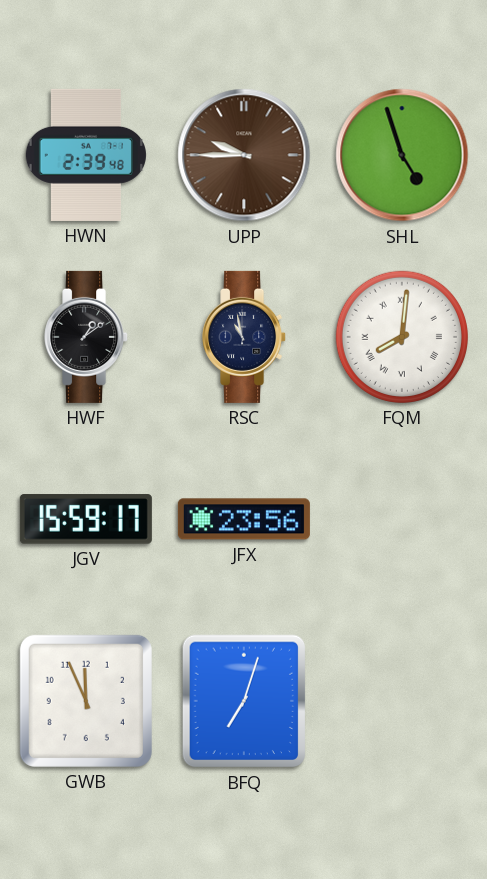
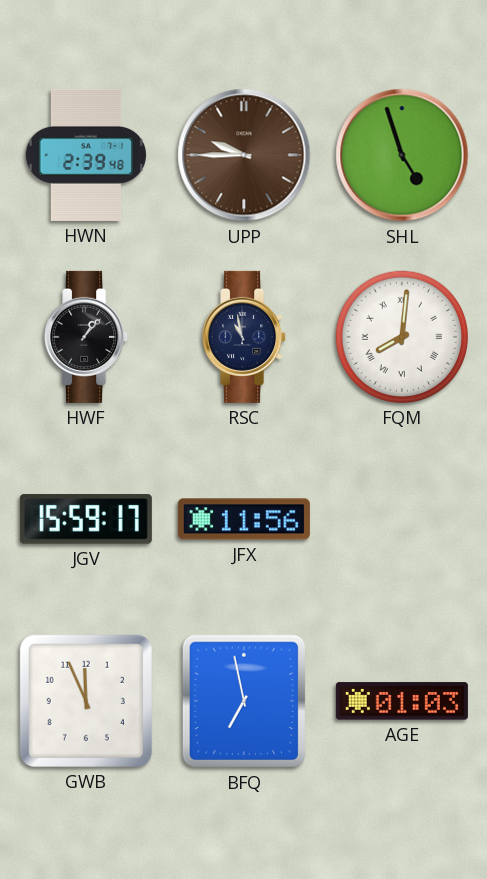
HWF: 1:09 -> 1:07 (87, 337)
JFX: 23:56 -> 11:56 (244, 519)
BFQ: 7:03 -> 6:58 (244, 701)
AGE: none -> 01:03 (402, 701)
